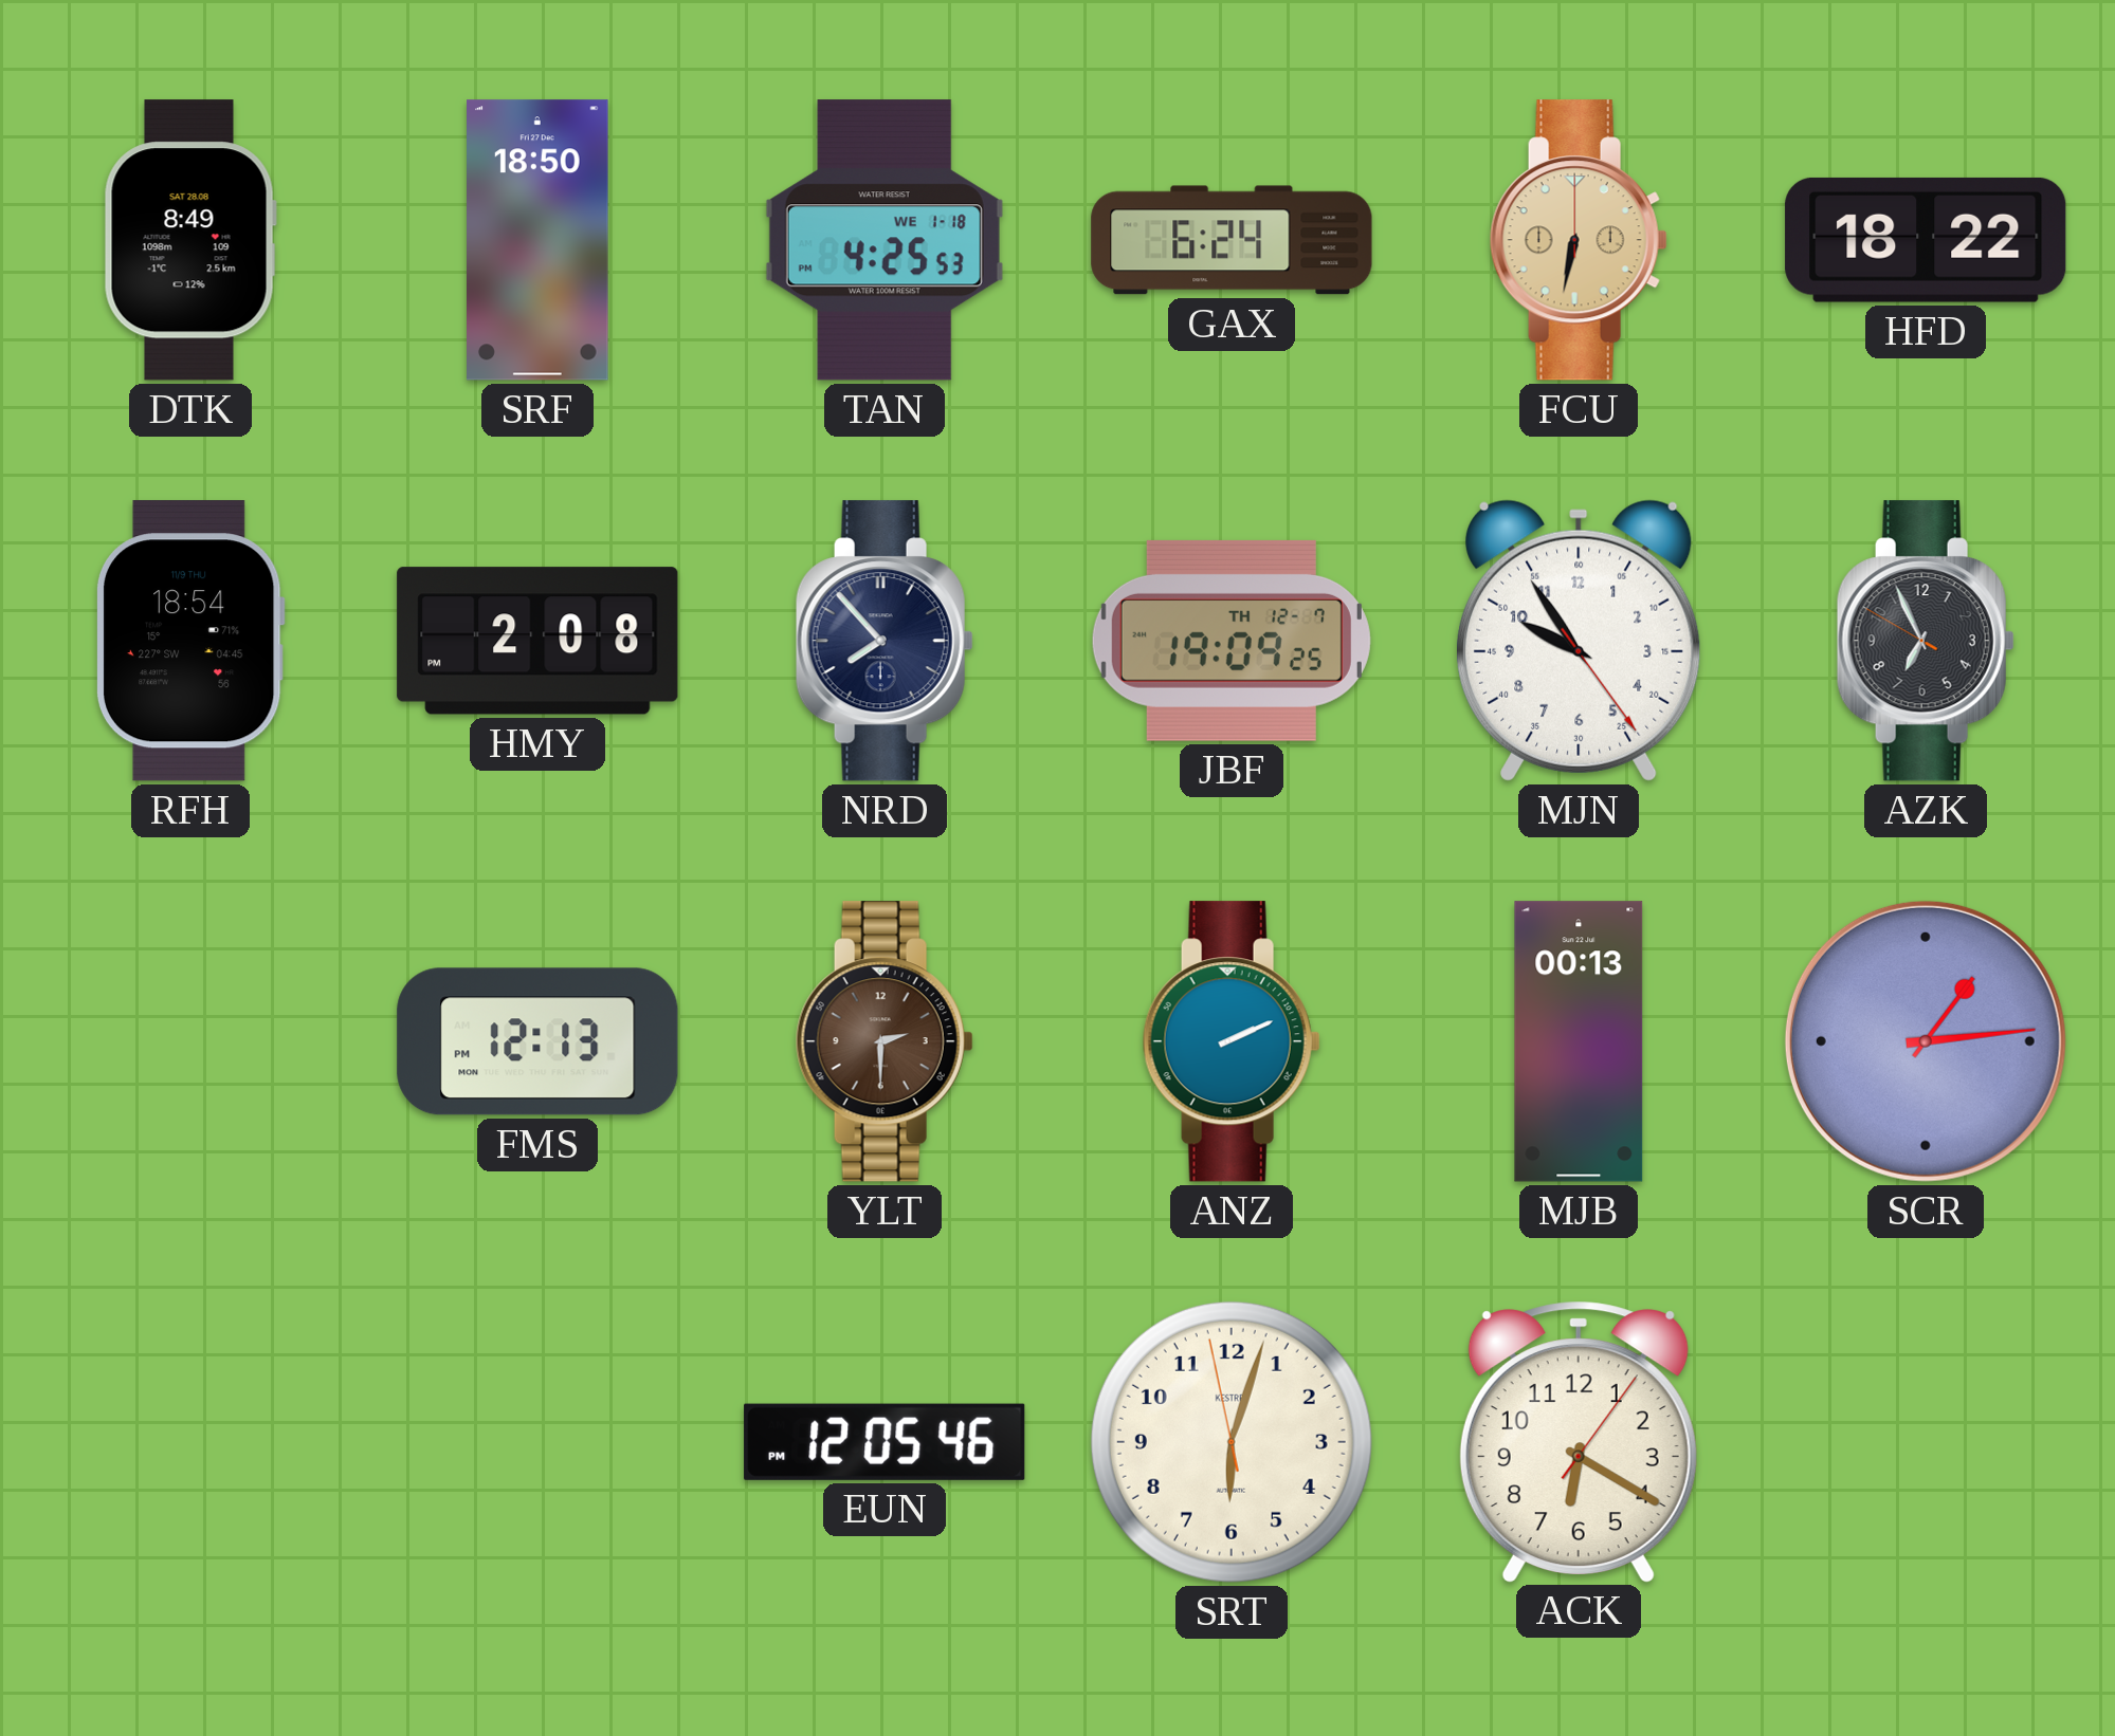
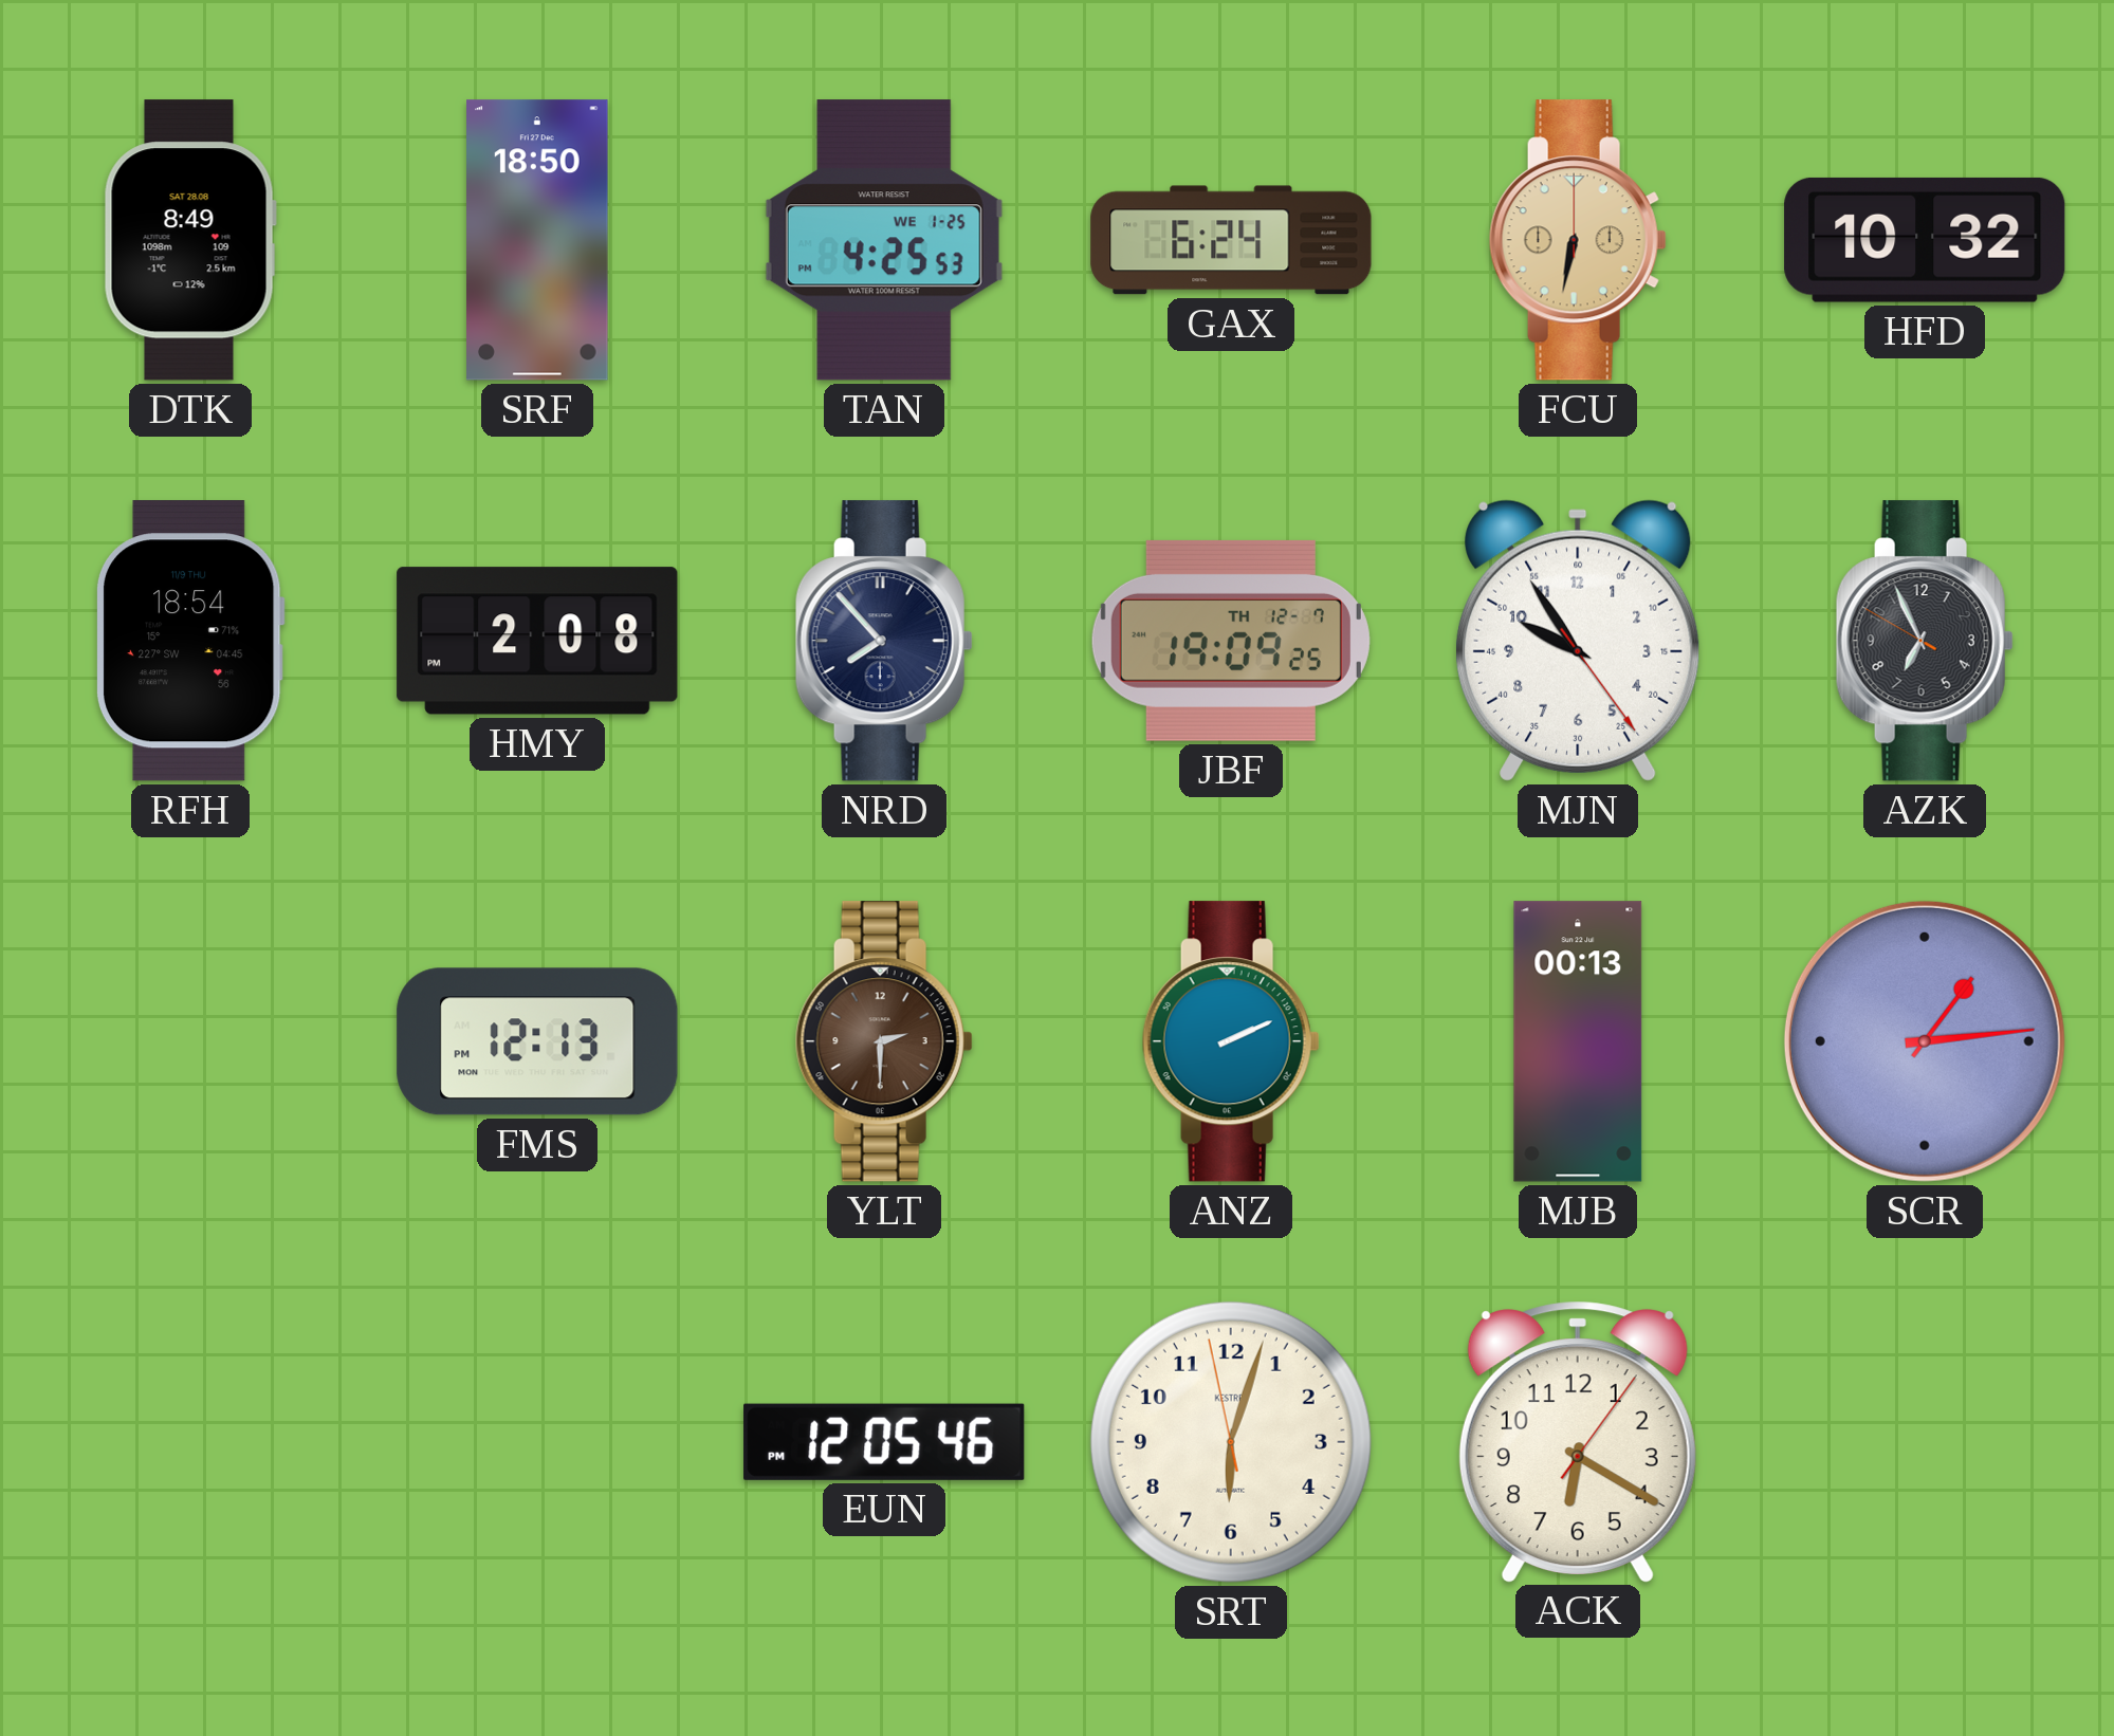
TAN date: WE 1-18 -> WE 1-25 (884, 240)
HFD: 18:22 -> 10:32 (1925, 240)
